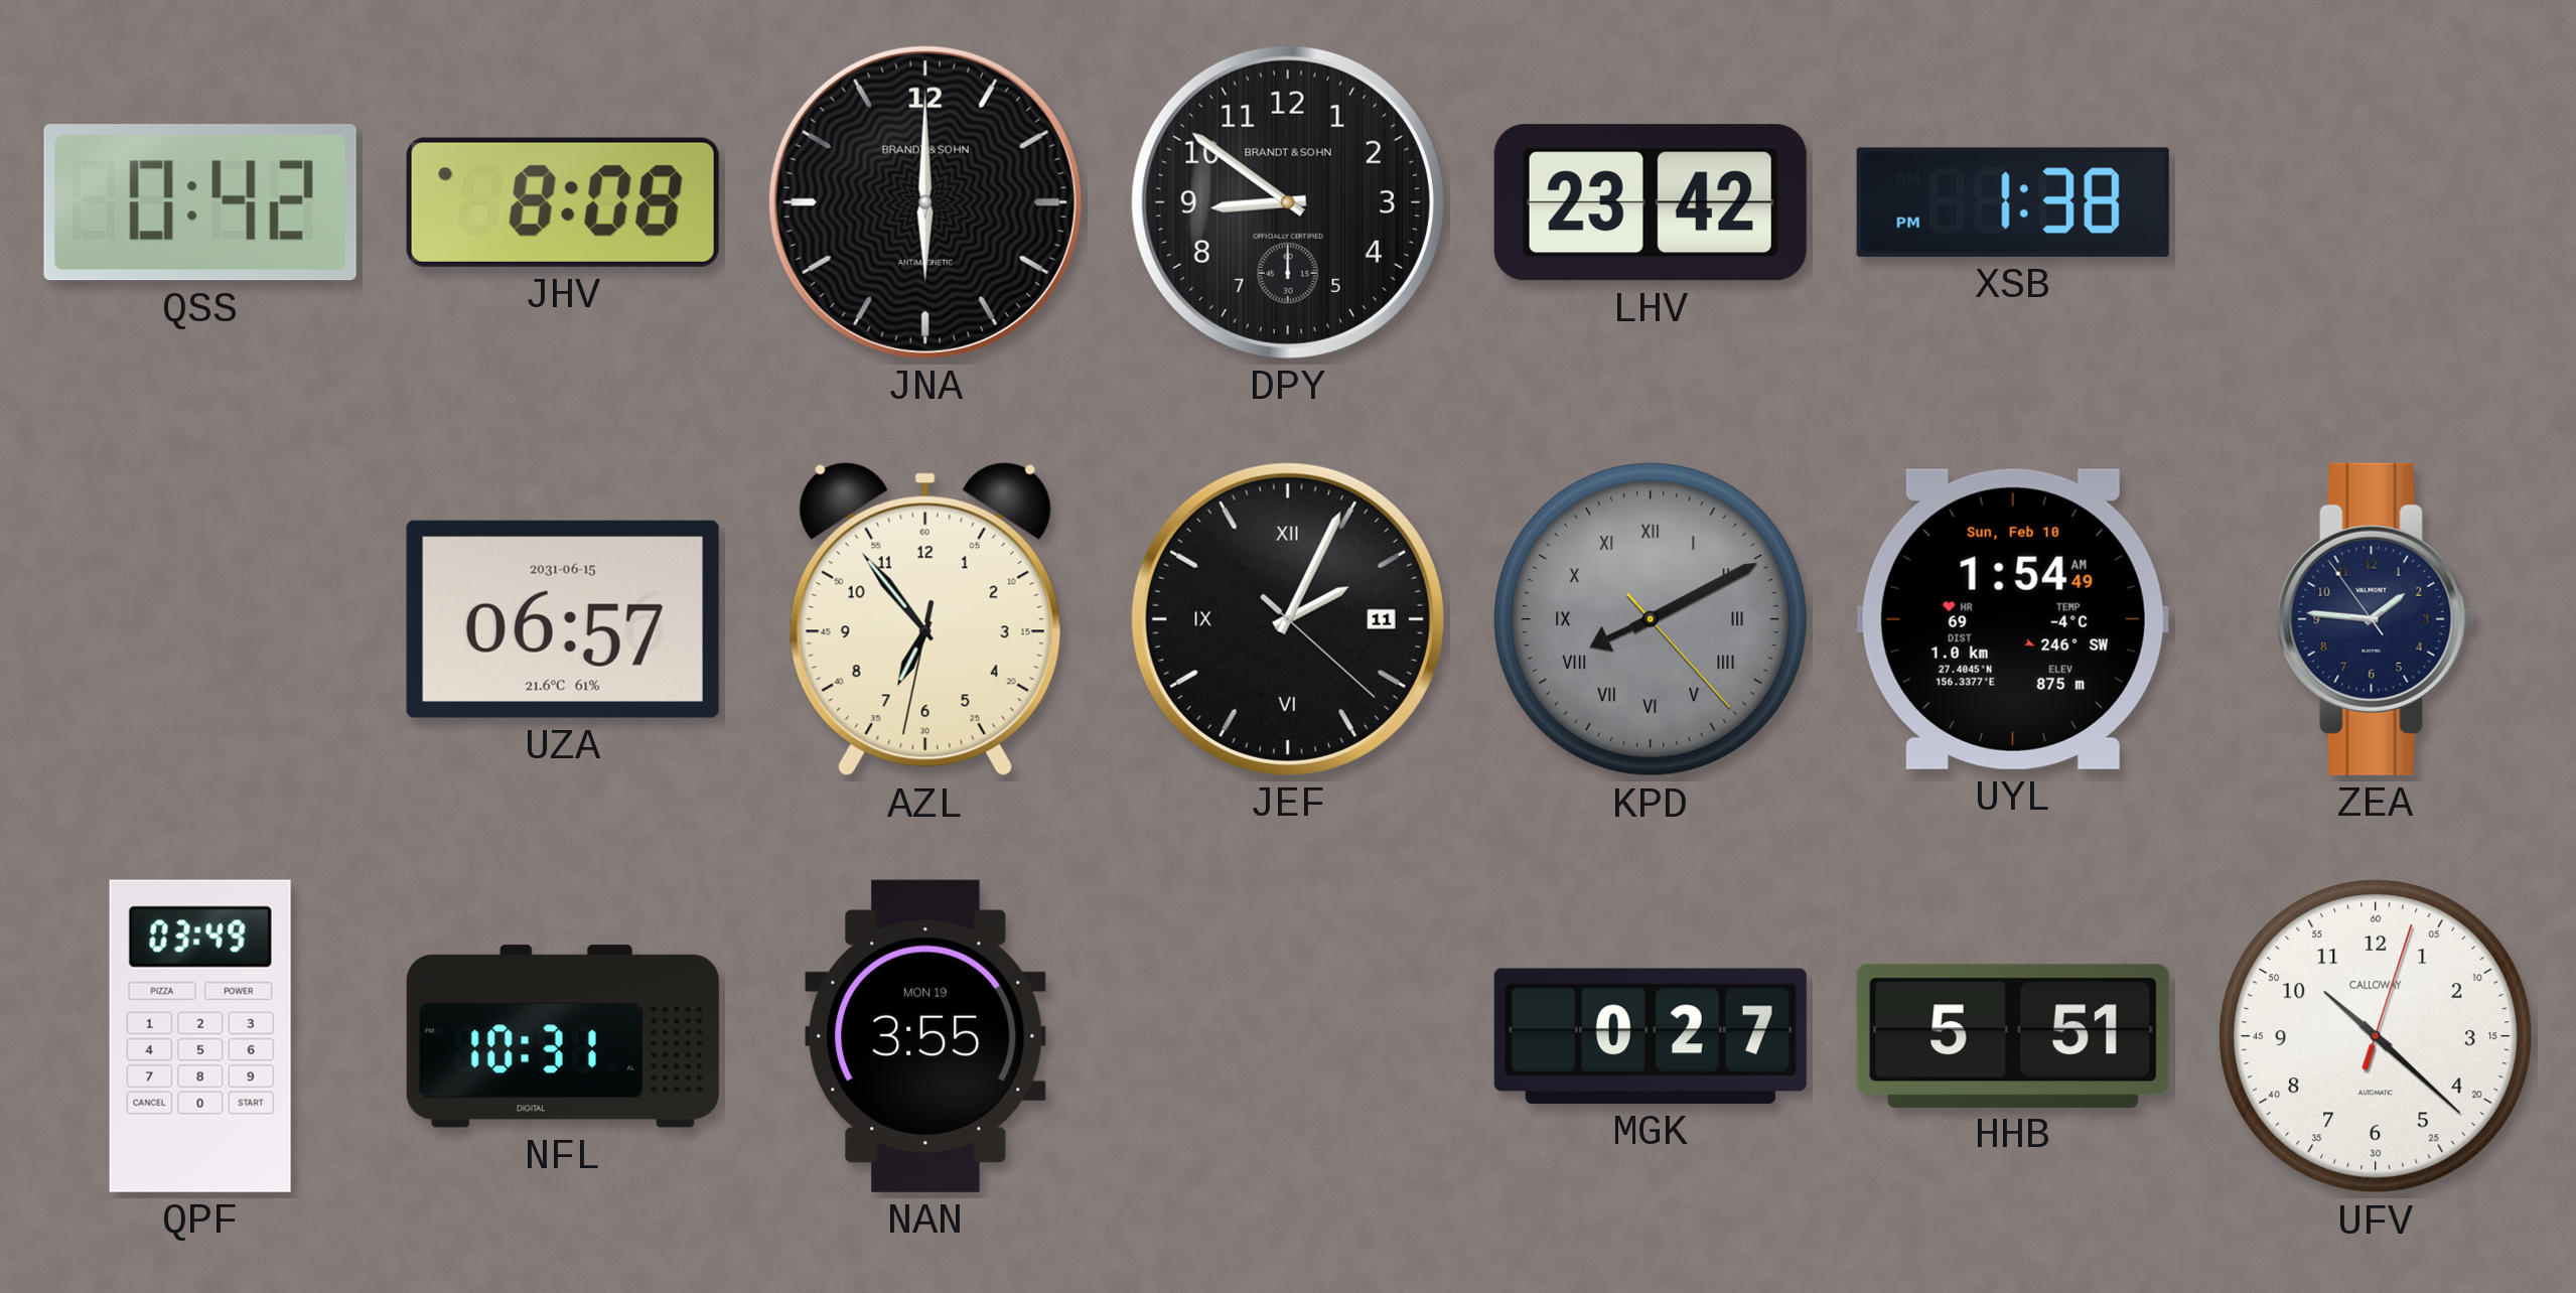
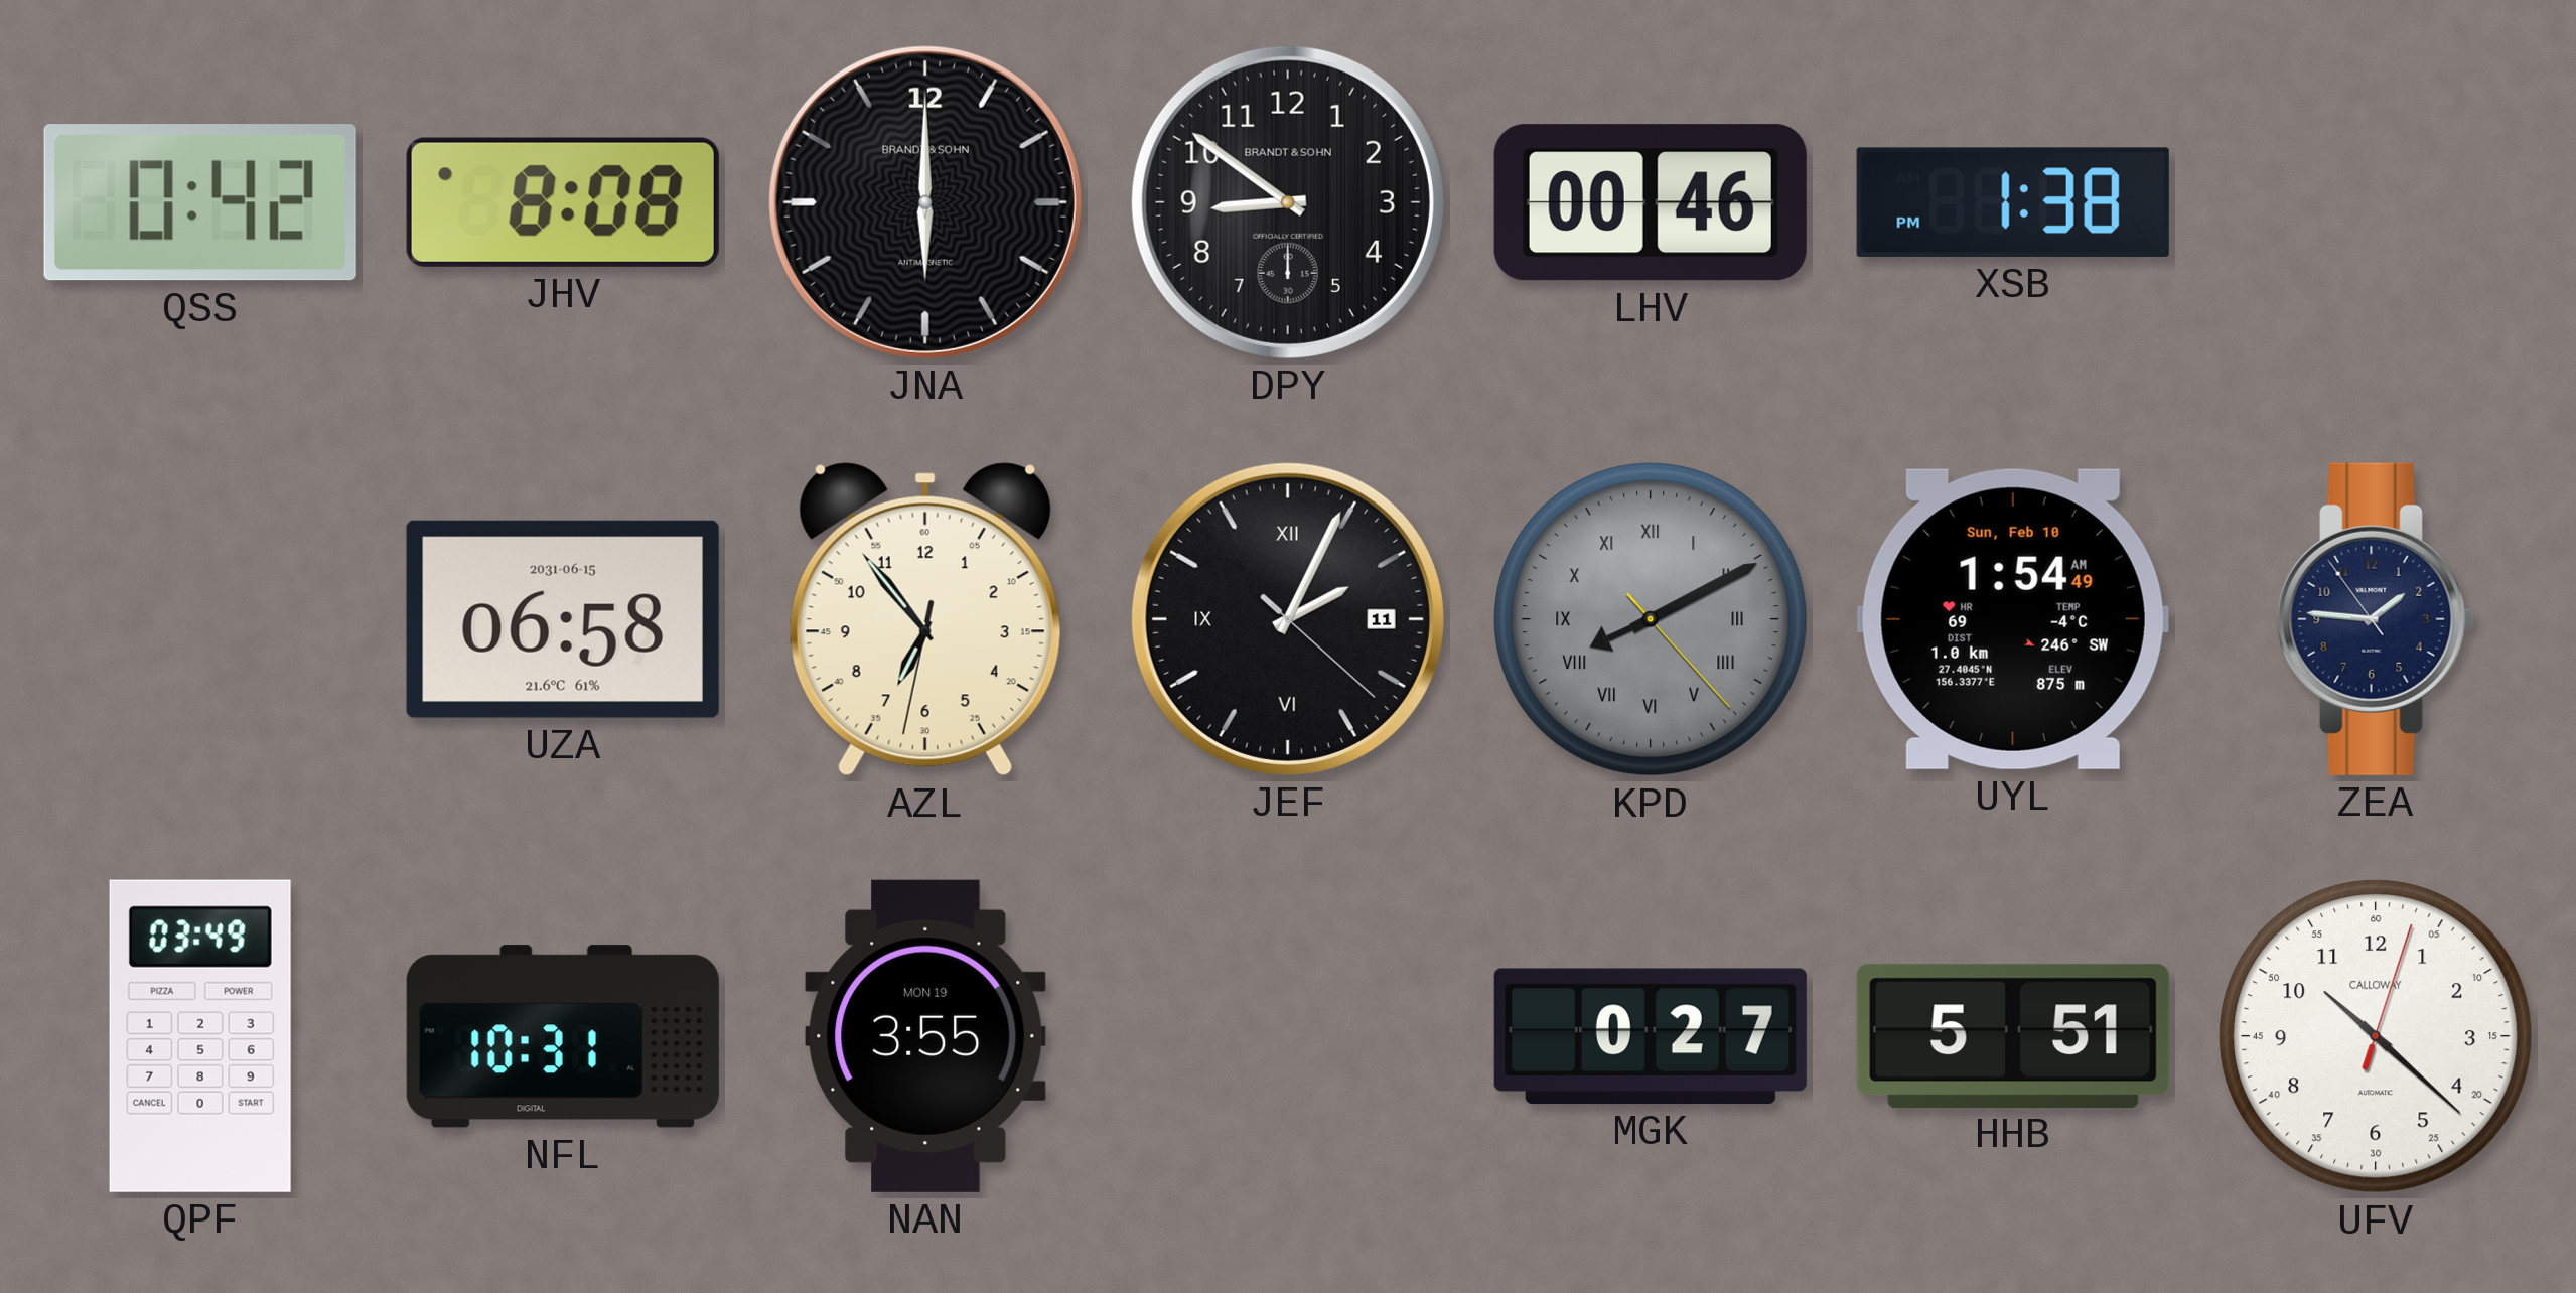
LHV: 23:42 -> 00:46 (1651, 202)
UZA: 06:57 -> 06:58 (563, 619)
